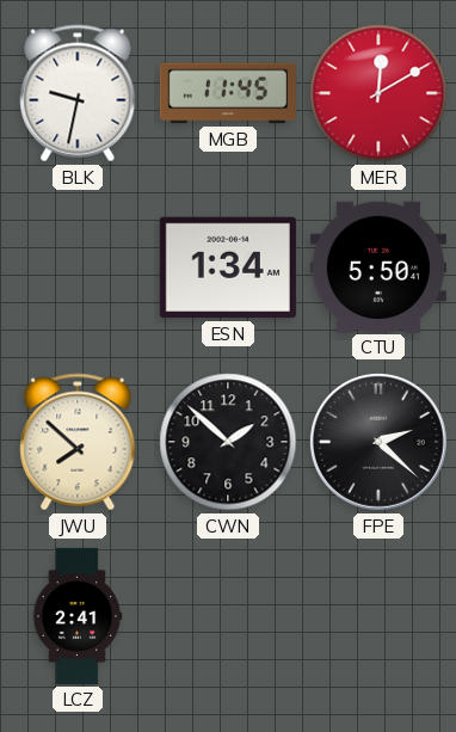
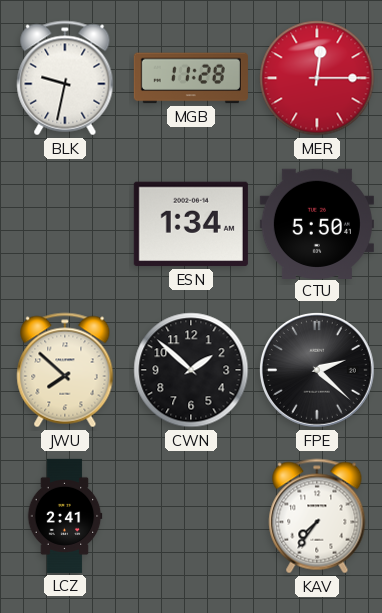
MGB: 11:45 -> 11:28 (191, 78)
MER: 12:10 -> 12:15 (317, 78)
KAV: none -> 7:36 (317, 516)
